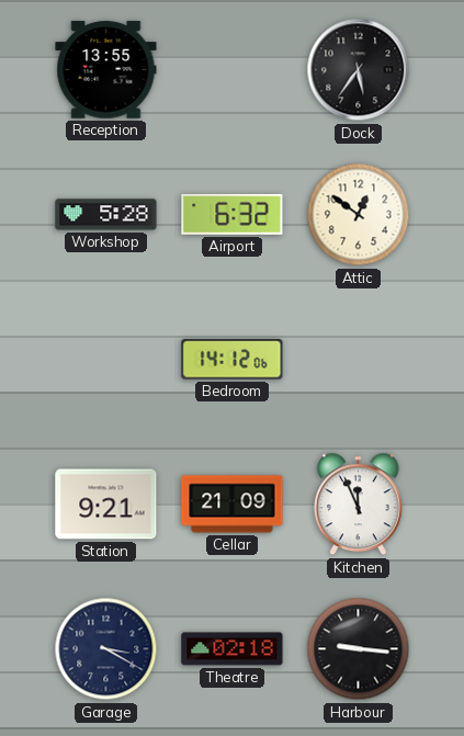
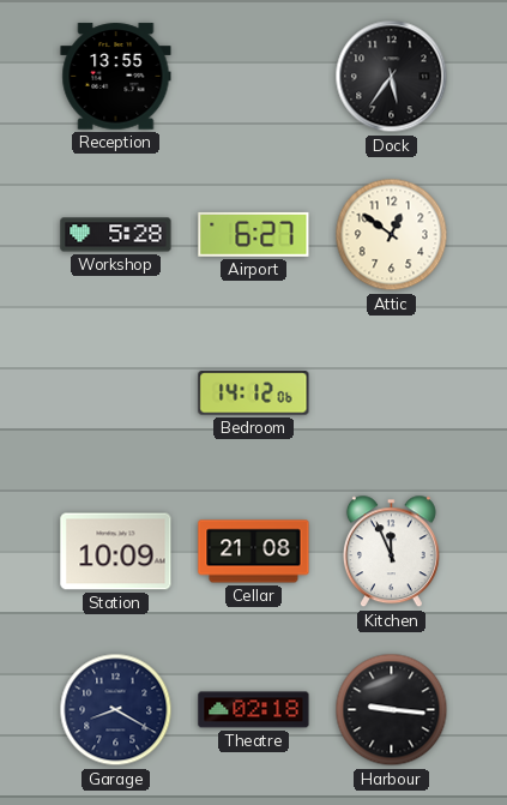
Airport: 6:32 -> 6:27 (254, 234)
Station: 9:21 -> 10:09 (116, 552)
Cellar: 21:09 -> 21:08 (254, 552)
Garage: 3:20 -> 8:20 (116, 710)
